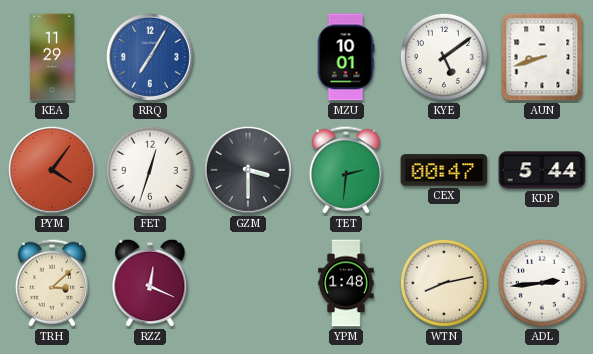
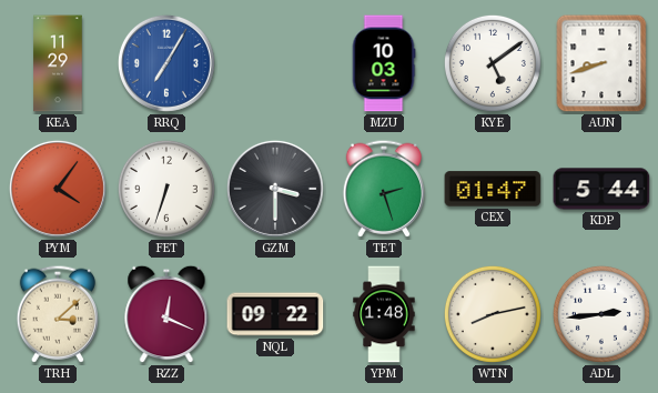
MZU: 10:01 -> 10:03 (384, 63)
FET: 12:33 -> 6:33 (166, 189)
TET: 2:31 -> 2:27 (383, 189)
CEX: 00:47 -> 01:47 (493, 189)
NQL: none -> 09:22 (275, 314)
